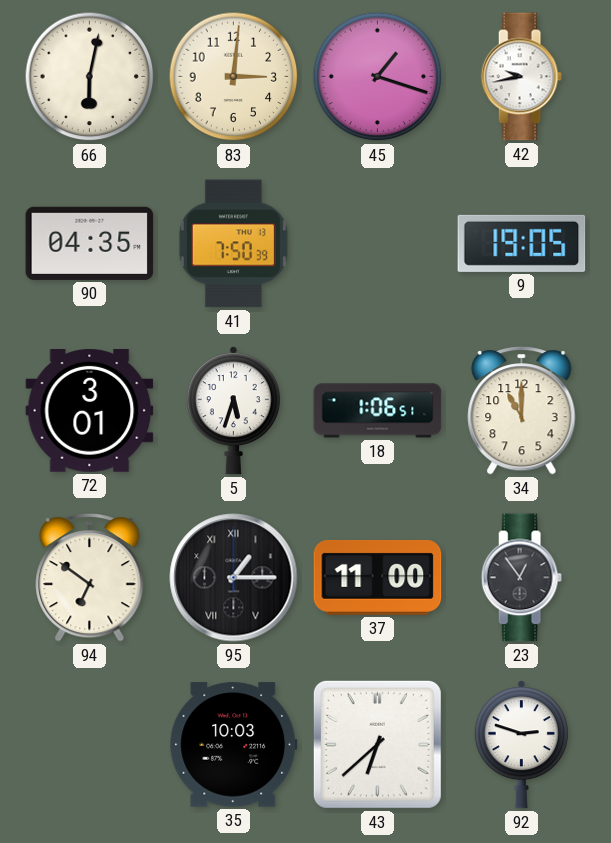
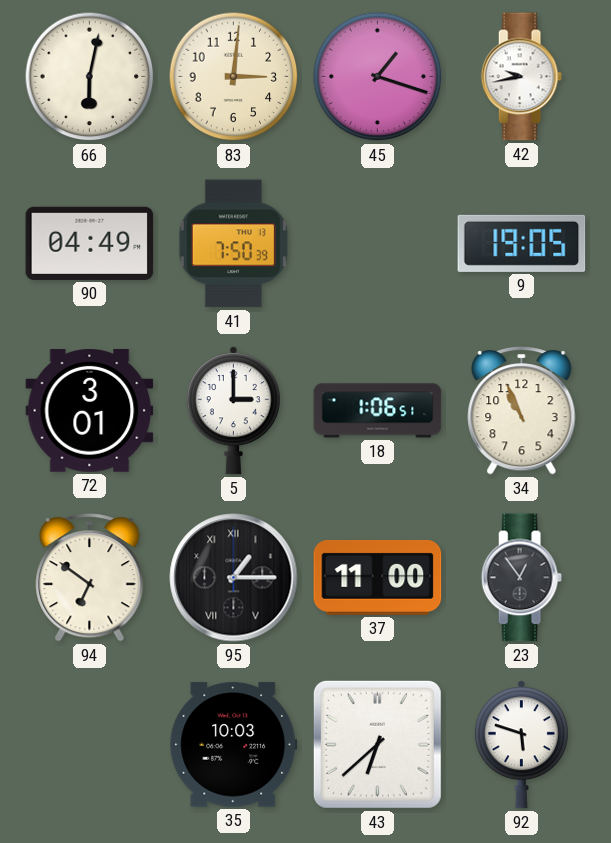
90: 04:35 -> 04:49 (90, 243)
5: 5:33 -> 3:00 (233, 411)
34: 11:00 -> 10:56 (522, 411)
92: 2:48 -> 5:48 (521, 745)
